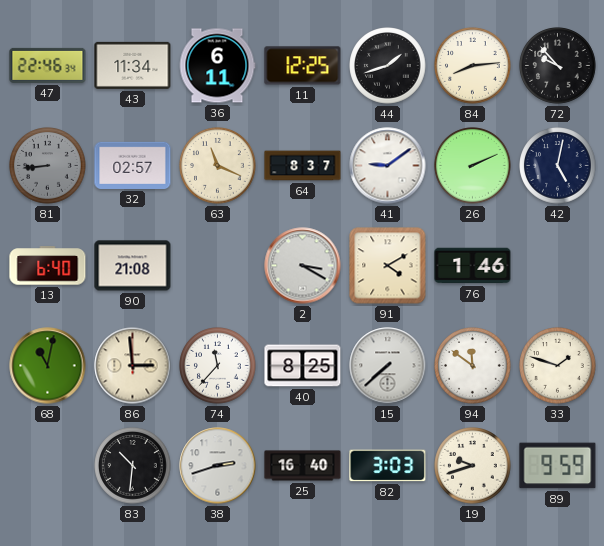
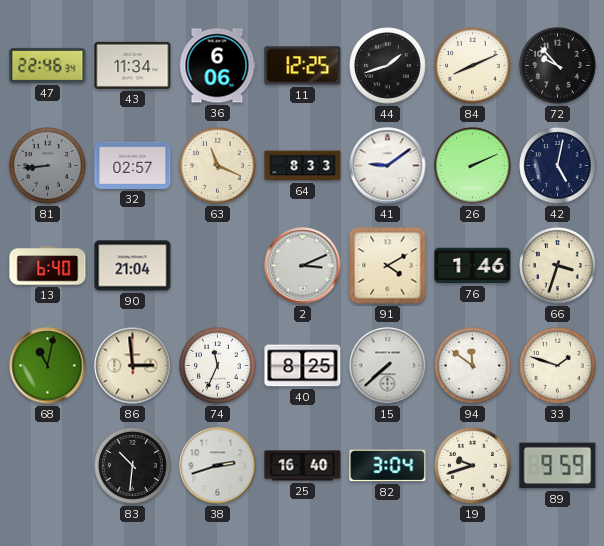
36: 6:11 -> 6:06 (217, 66)
84: 8:14 -> 8:11 (473, 66)
64: 8:37 -> 8:33 (303, 166)
90: 21:08 -> 21:04 (133, 266)
2: 3:20 -> 3:11 (303, 266)
66: none -> 3:33 (558, 266)
74: 11:37 -> 11:34 (218, 366)
82: 3:03 -> 3:04 (388, 466)
